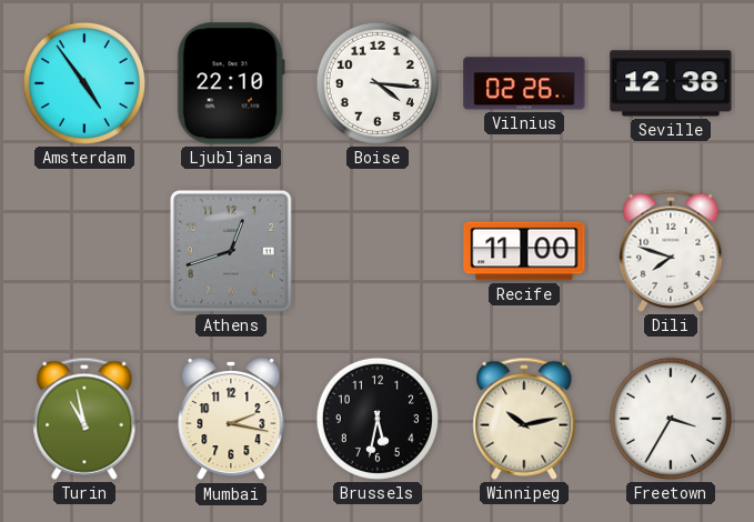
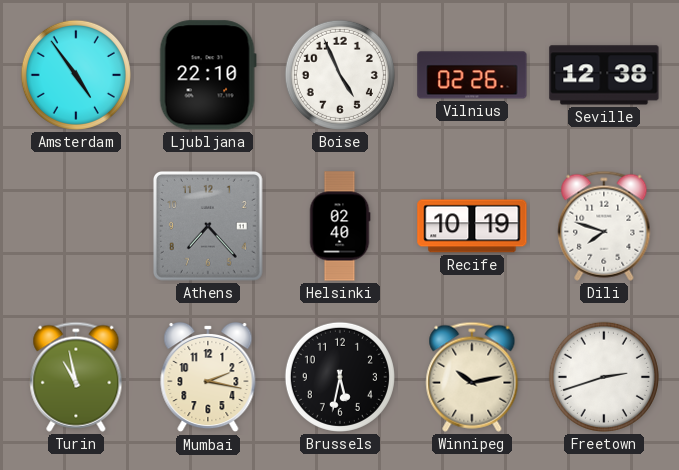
Boise: 4:16 -> 4:56 (340, 75)
Athens: 12:42 -> 7:23 (208, 226)
Helsinki: none -> 02:40 (340, 226)
Recife: 11:00 -> 10:19 (472, 226)
Freetown: 3:35 -> 2:42 (604, 377)
